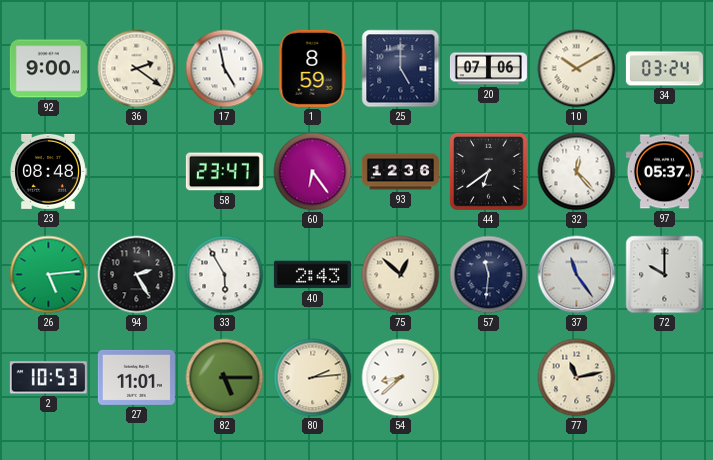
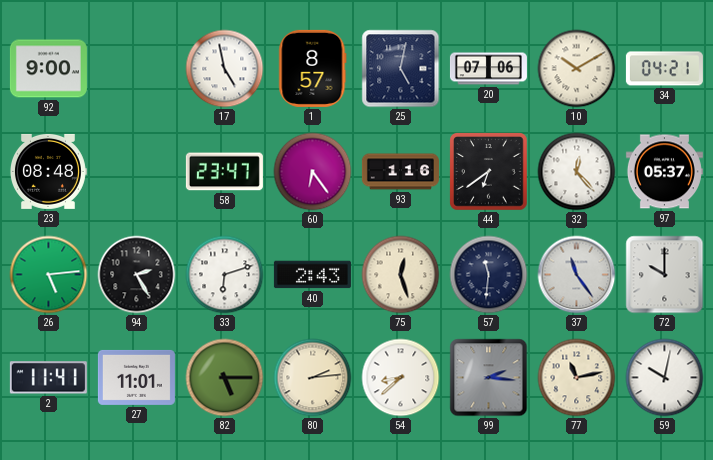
36: 2:21 -> none (137, 69)
1: 8:59 -> 8:57 (313, 68)
25: 5:00 -> 5:02 (401, 69)
34: 03:24 -> 04:21 (664, 69)
93: 12:36 -> 1:16 (400, 172)
33: 5:55 -> 6:12 (225, 275)
75: 12:52 -> 12:27 (401, 275)
2: 10:53 -> 11:41 (48, 378)
99: none -> 2:16 (489, 378)
59: none -> 10:02 (665, 378)
